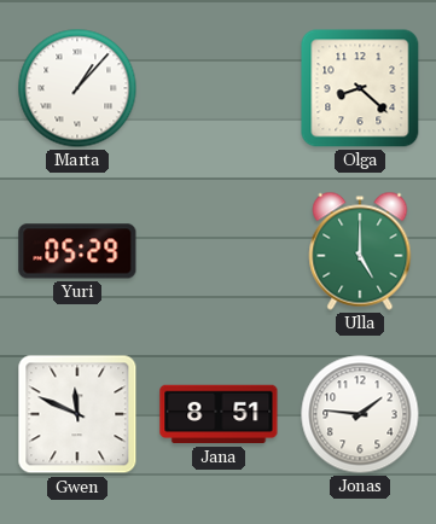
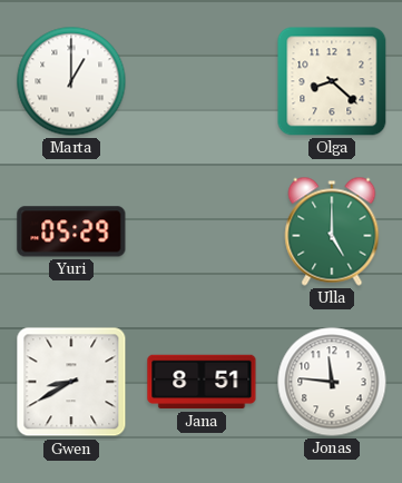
Marta: 1:07 -> 1:00 (71, 81)
Gwen: 11:49 -> 8:40 (71, 382)
Jonas: 1:46 -> 11:46 (332, 382)
